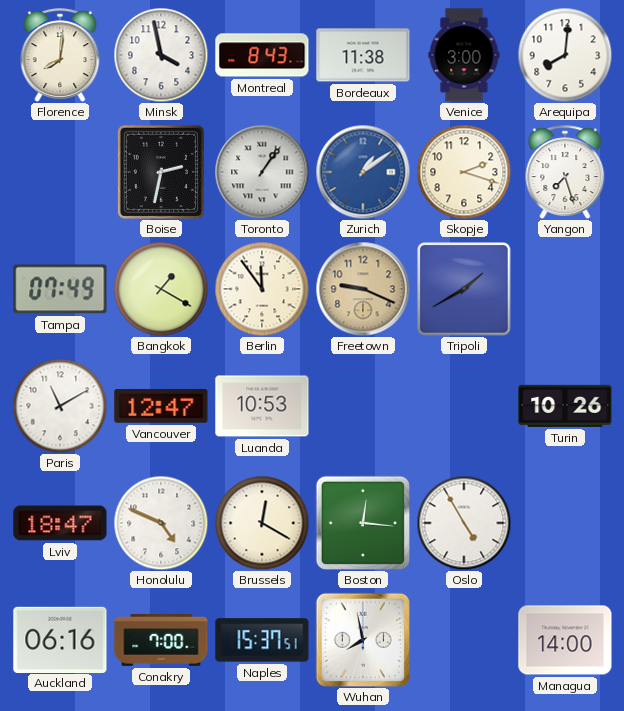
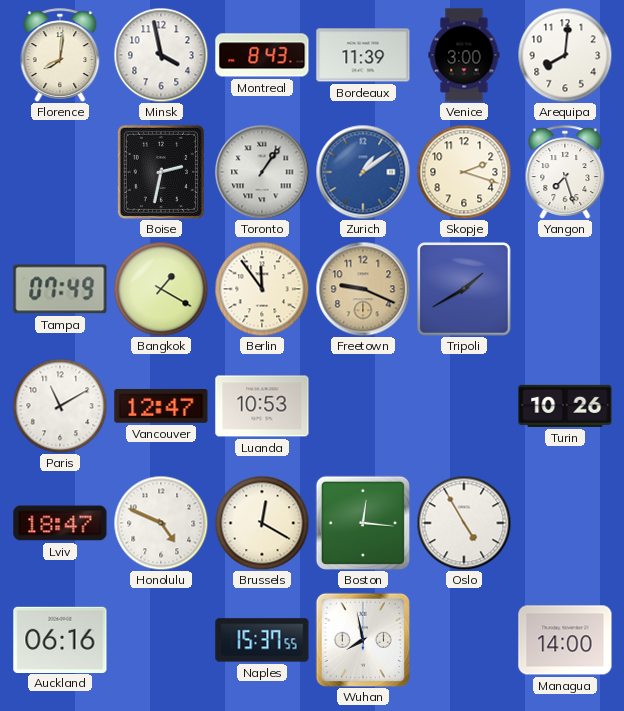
Bordeaux: 11:38 -> 11:39 (363, 55)
Conakry: 7:00 -> none (161, 640)
Naples: 15:37:51 -> 15:37:55 (262, 640)
